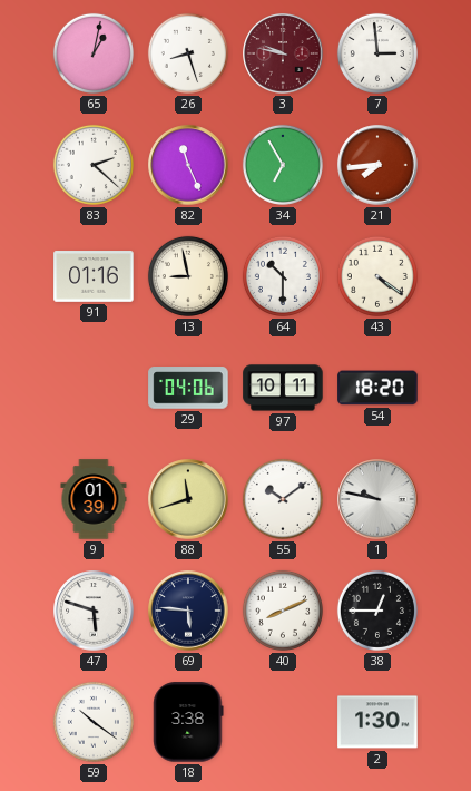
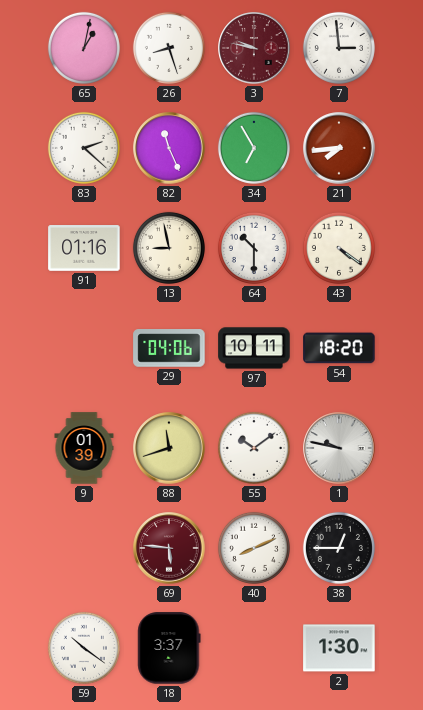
47: 5:48 -> none (94, 611)
69 dial: navy -> burgundy (169, 548)
18: 3:38 -> 3:37 (169, 648)
